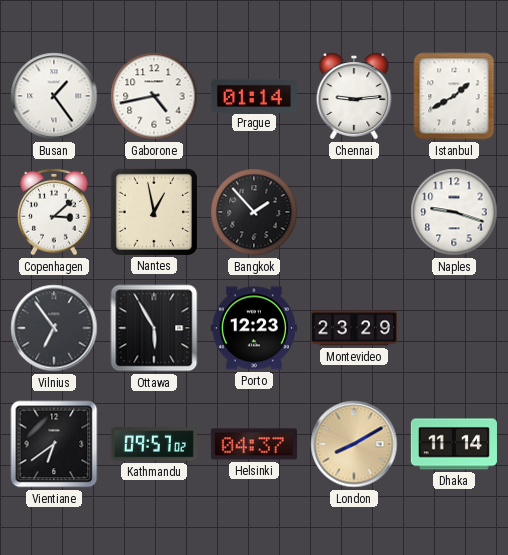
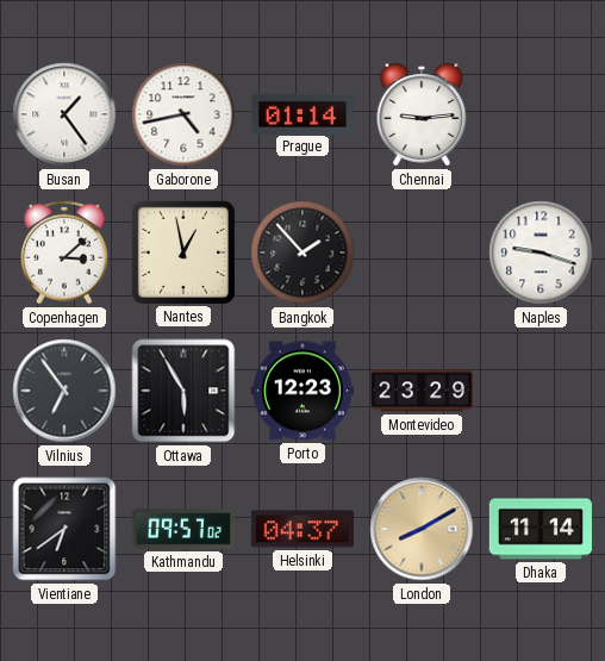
Istanbul: 1:40 -> none (454, 96)
